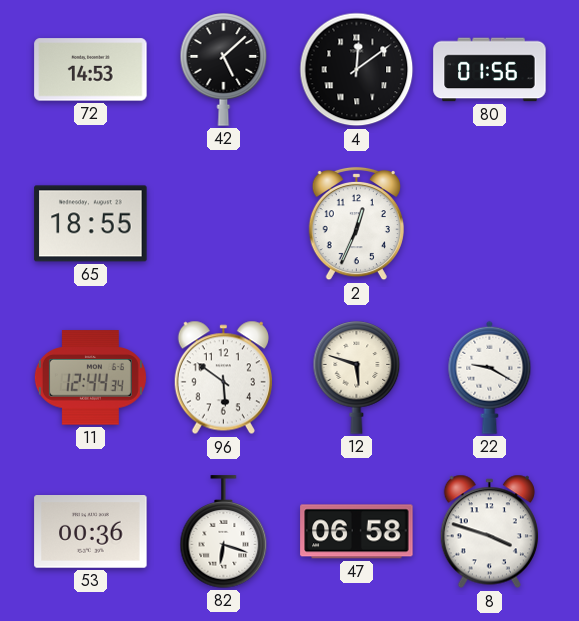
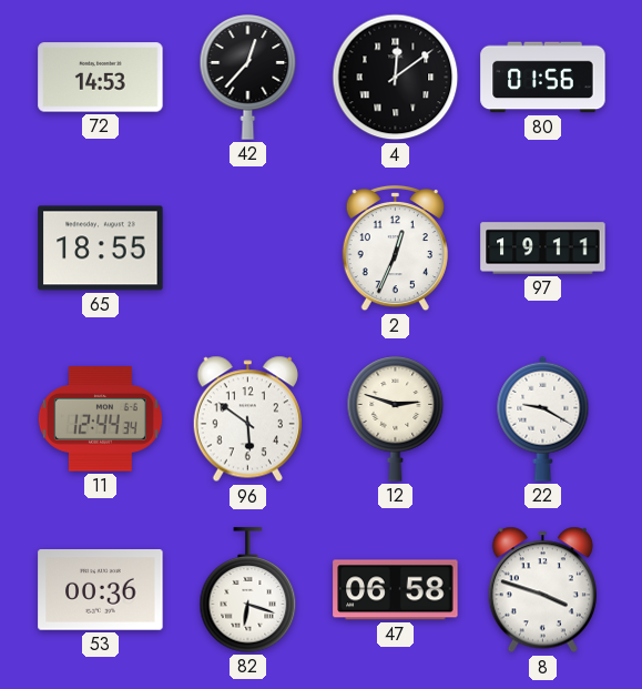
42: 5:08 -> 12:37 (248, 78)
97: none -> 19:11 (543, 249)
12: 5:48 -> 2:48 (396, 419)
